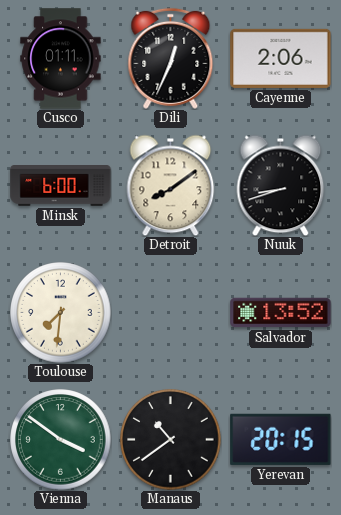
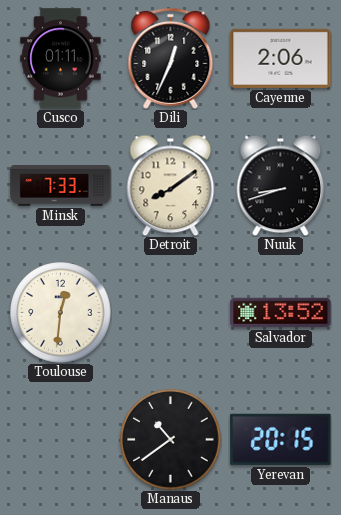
Minsk: 6:00 -> 7:33 (61, 186)
Toulouse: 7:31 -> 12:31 (61, 313)
Vienna: 3:51 -> none (61, 440)
